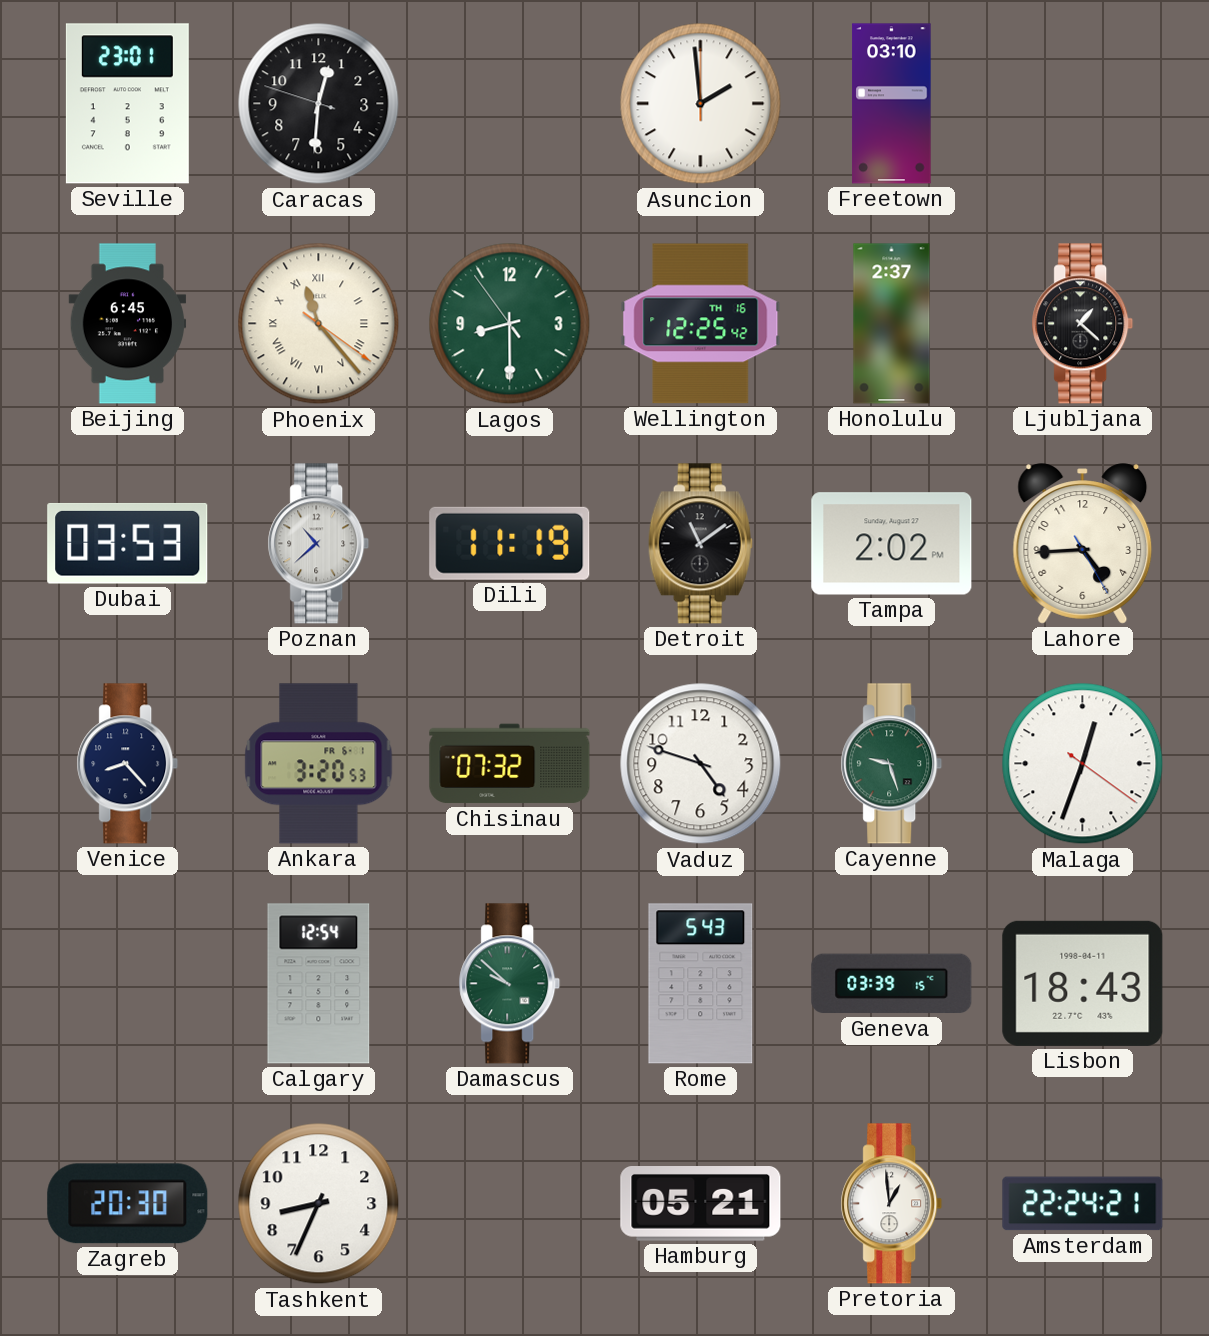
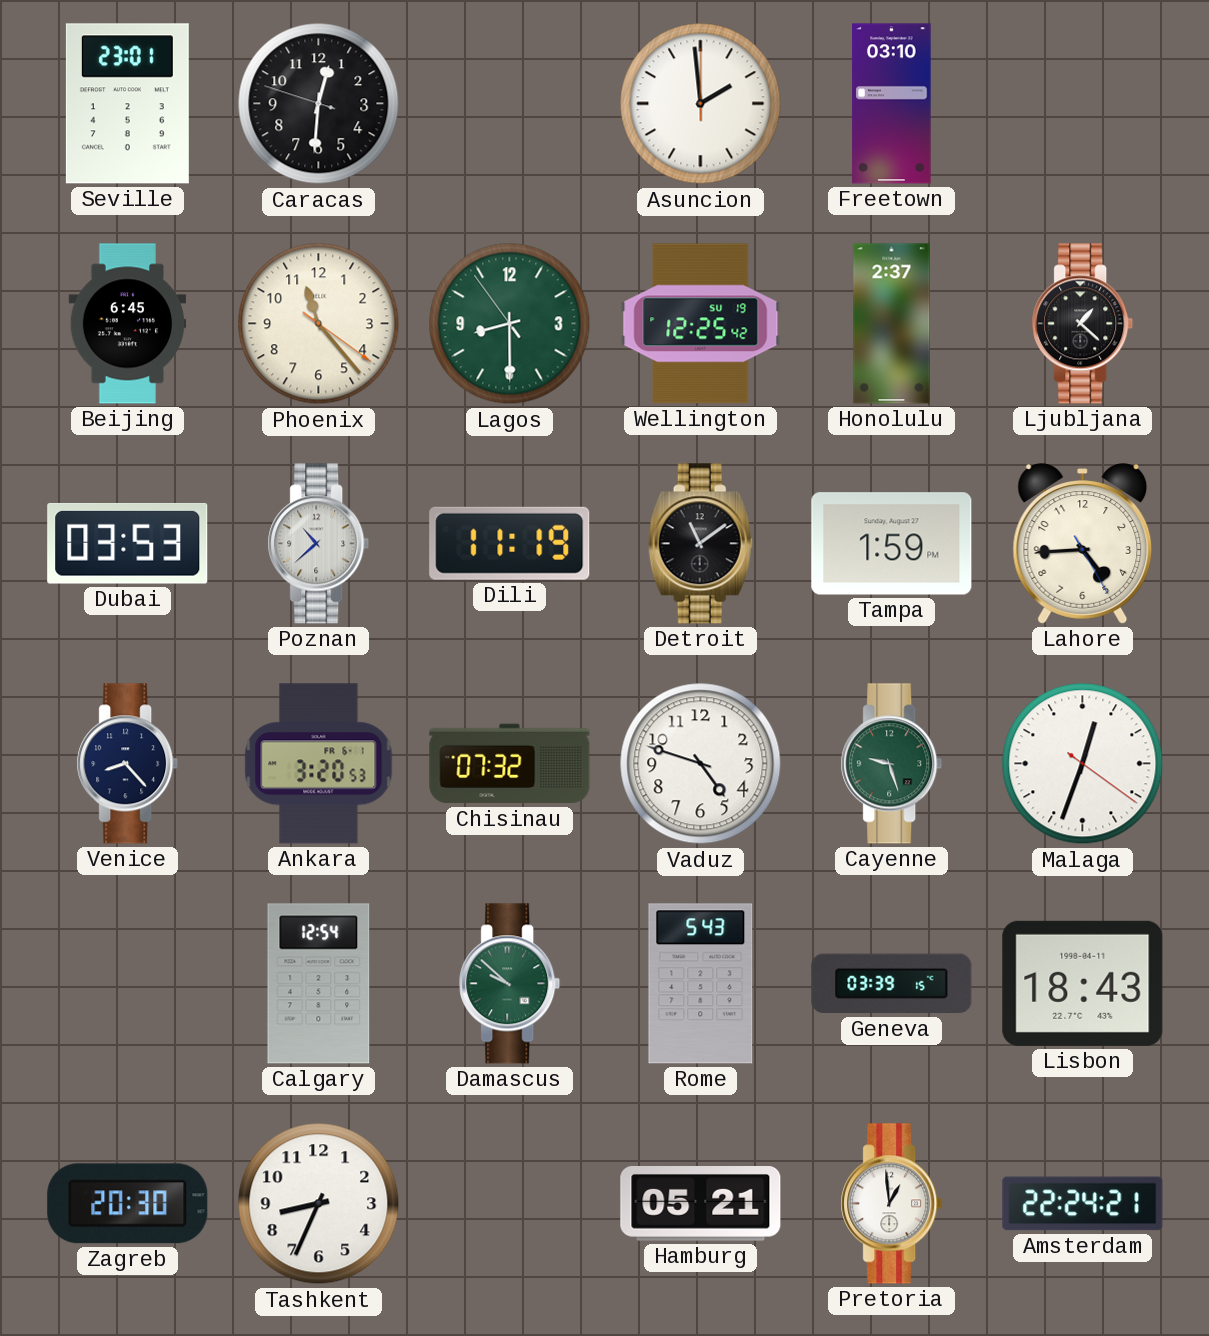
Phoenix numerals: Roman -> Arabic (319, 324)
Wellington date: TH 16 -> SU 19 (701, 324)
Tampa: 2:02 -> 1:59 (892, 544)
